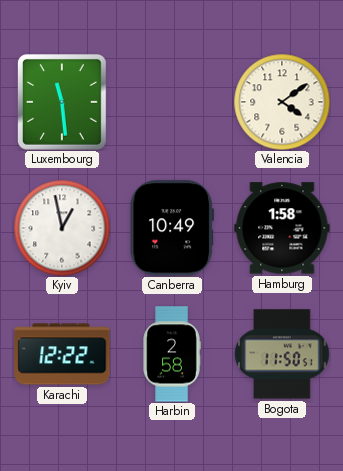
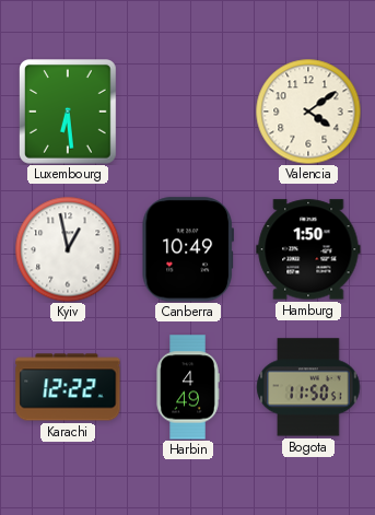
Luxembourg: 11:29 -> 6:29 (69, 113)
Hamburg: 1:58 -> 1:50 (308, 249)
Harbin: 2:58 -> 4:49 (188, 387)
